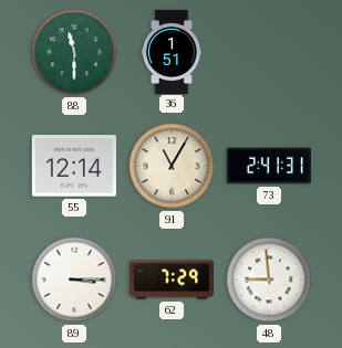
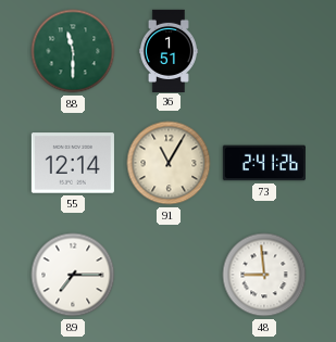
73: 2:41:31 -> 2:41:26 (264, 163)
89: 3:15 -> 7:15 (73, 275)
62: 7:29 -> none (172, 280)
